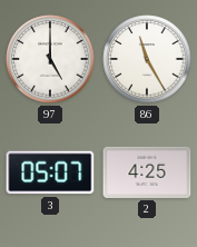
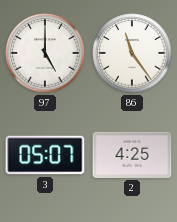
86: 11:25 -> 11:24 (132, 53)
